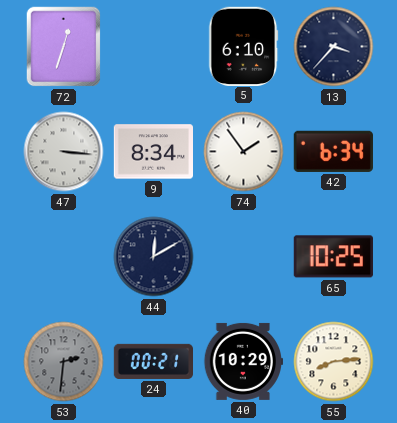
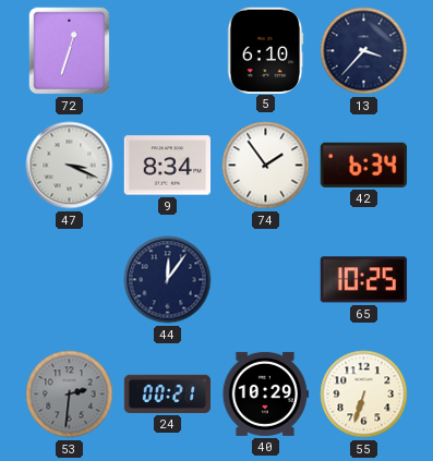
47: 3:16 -> 3:19 (70, 166)
44: 12:10 -> 12:06 (168, 280)
55: 8:14 -> 6:33 (364, 395)
